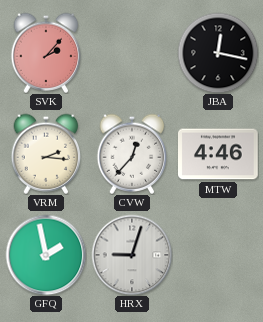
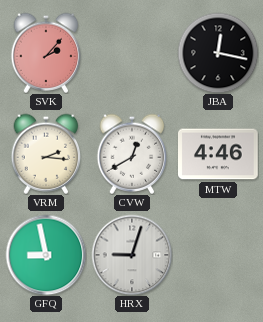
CVW: 12:37 -> 12:40 (132, 154)
GFQ: 1:58 -> 8:58 (46, 255)
